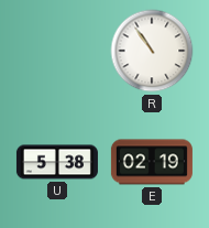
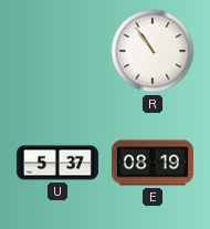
U: 5:38 -> 5:37 (57, 163)
E: 02:19 -> 08:19 (153, 163)
